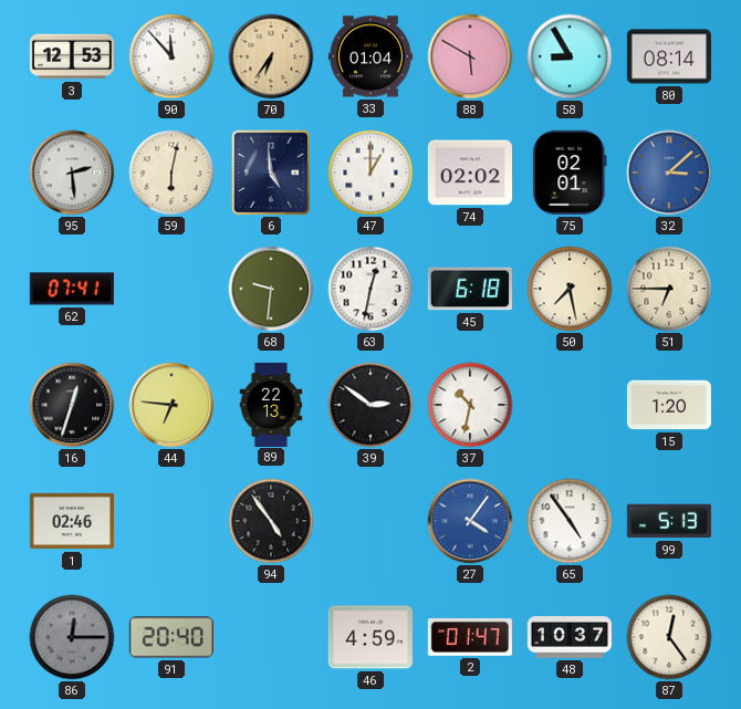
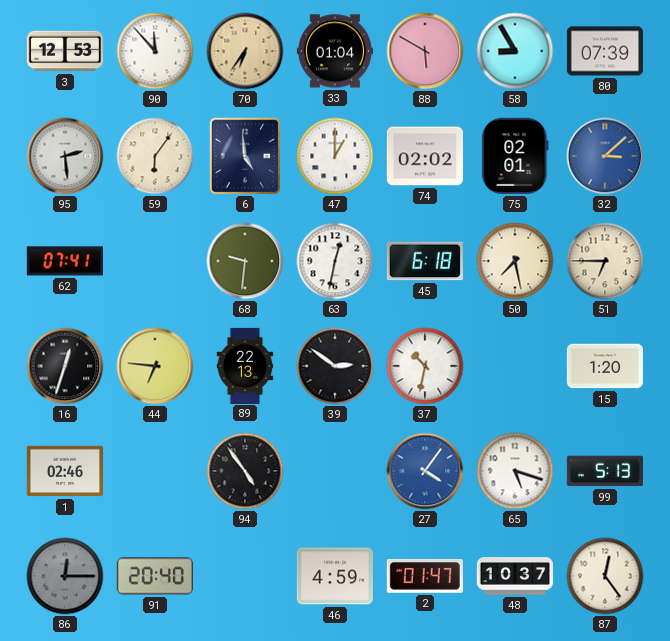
80: 08:14 -> 07:39 (605, 51)
59: 6:02 -> 6:06 (155, 156)
65: 4:54 -> 5:18 (515, 471)
